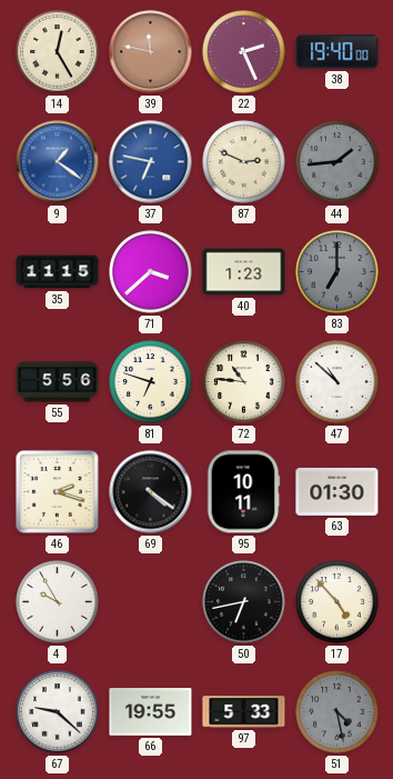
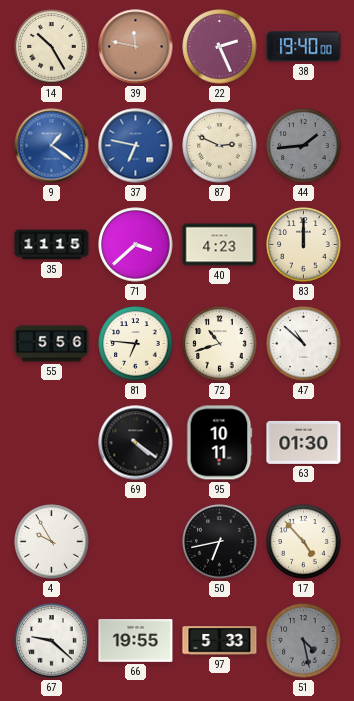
14: 12:25 -> 10:25 (52, 47)
40: 1:23 -> 4:23 (220, 245)
83: 7:00 -> 12:00 (304, 245)
83 dial: grey -> cream (304, 245)
81: 6:48 -> 6:46 (136, 344)
72: 10:46 -> 10:42 (220, 344)
46: 2:18 -> none (58, 492)
